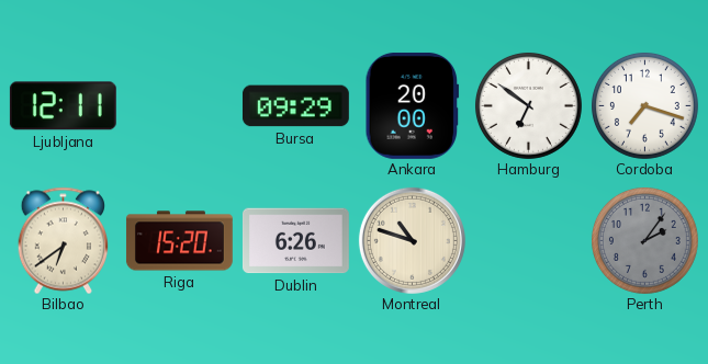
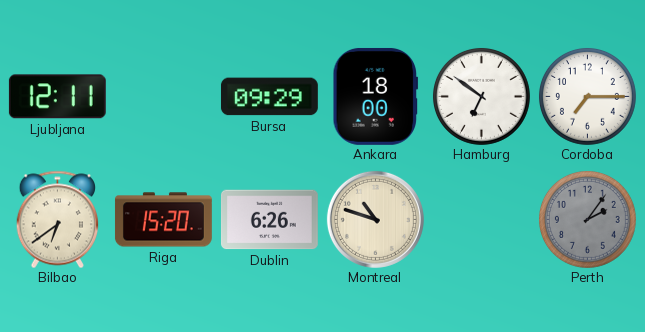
Ankara: 20:00 -> 18:00 (376, 96)
Cordoba: 7:18 -> 7:15 (587, 96)
